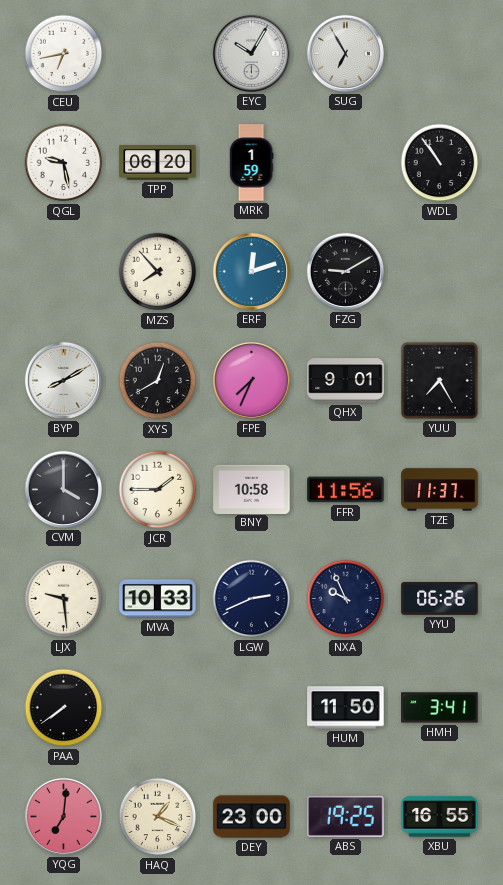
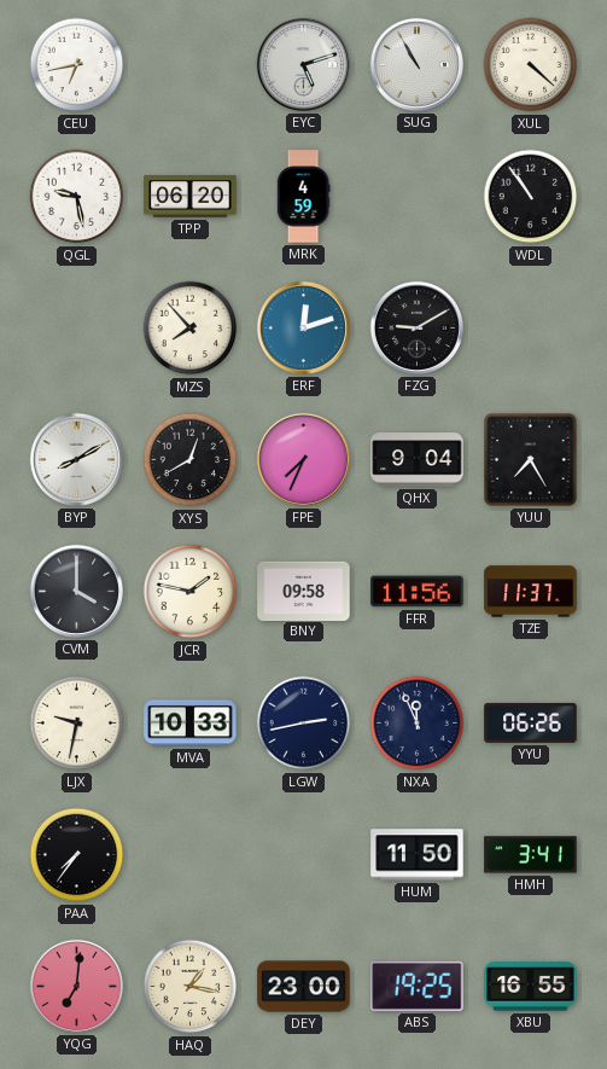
EYC: 10:05 -> 5:12 (303, 64)
SUG: 6:55 -> 10:55 (416, 64)
XUL: none -> 4:22 (531, 65)
MRK: 1:59 -> 4:59 (303, 197)
QHX: 9:01 -> 9:04 (418, 460)
JCR: 1:45 -> 1:47 (191, 592)
BNY: 10:58 -> 09:58 (304, 591)
LJX: 9:29 -> 9:32 (77, 724)
LGW: 2:41 -> 2:43 (304, 724)
NXA: 9:56 -> 11:56 (418, 724)
PAA: 7:39 -> 7:36 (77, 855)
HAQ: 1:19 -> 1:17 (191, 987)
